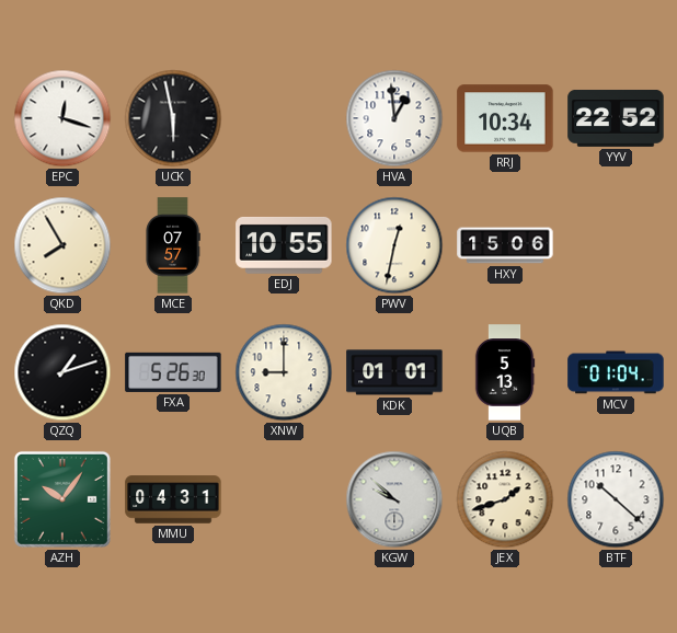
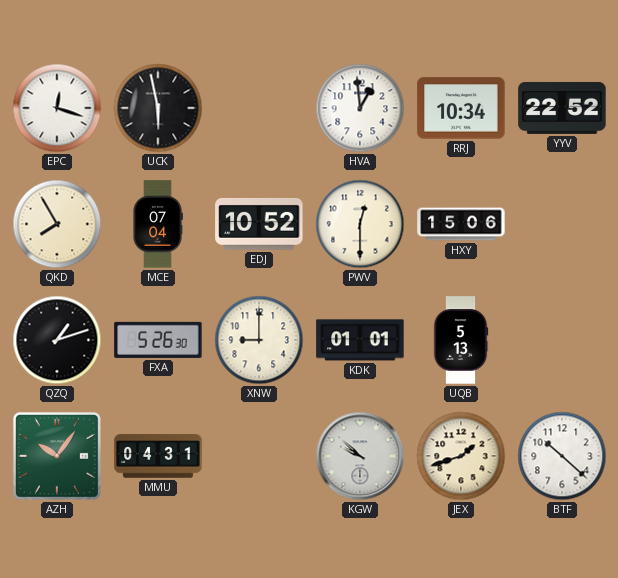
MCE: 07:57 -> 07:04 (158, 224)
EDJ: 10:55 -> 10:52 (259, 224)
PWV: 12:32 -> 12:30 (360, 224)
MCV: 01:04 -> none (616, 372)
